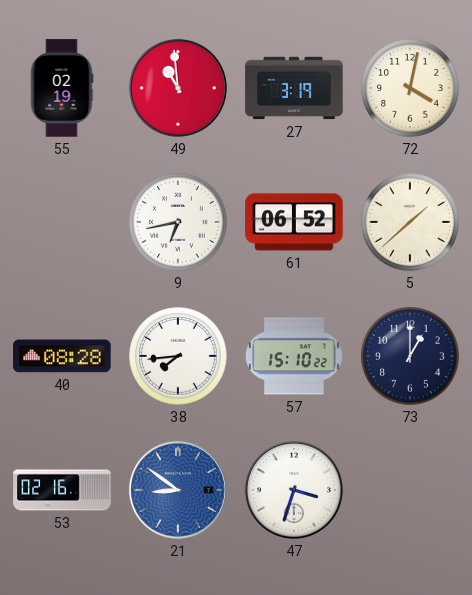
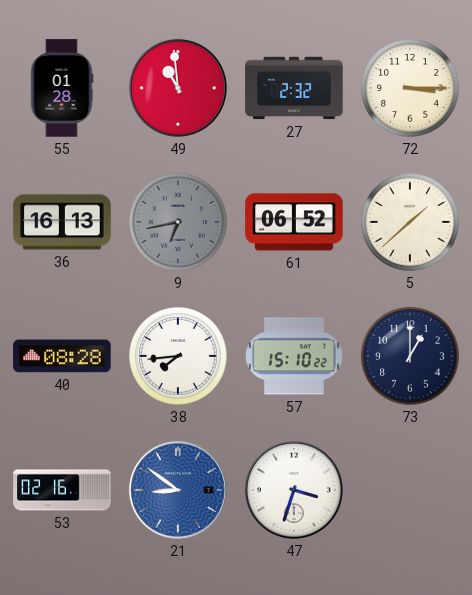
55: 02:19 -> 01:28 (62, 88)
27: 3:19 -> 2:32 (294, 88)
72: 4:02 -> 3:15 (410, 88)
36: none -> 16:13 (62, 222)
9 dial: white -> grey (178, 222)
